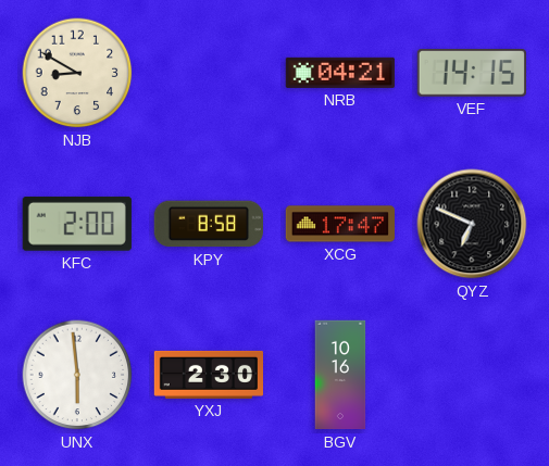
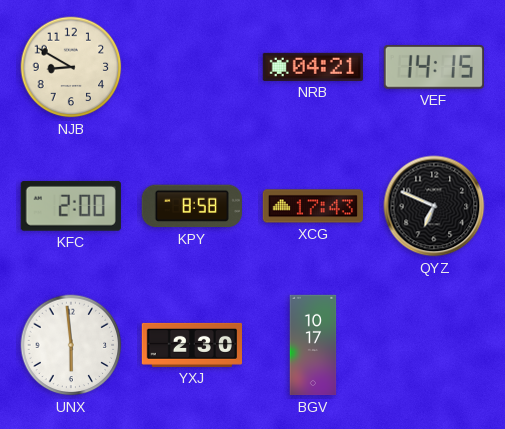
XCG: 17:47 -> 17:43 (312, 206)
BGV: 10:16 -> 10:17 (313, 345)
